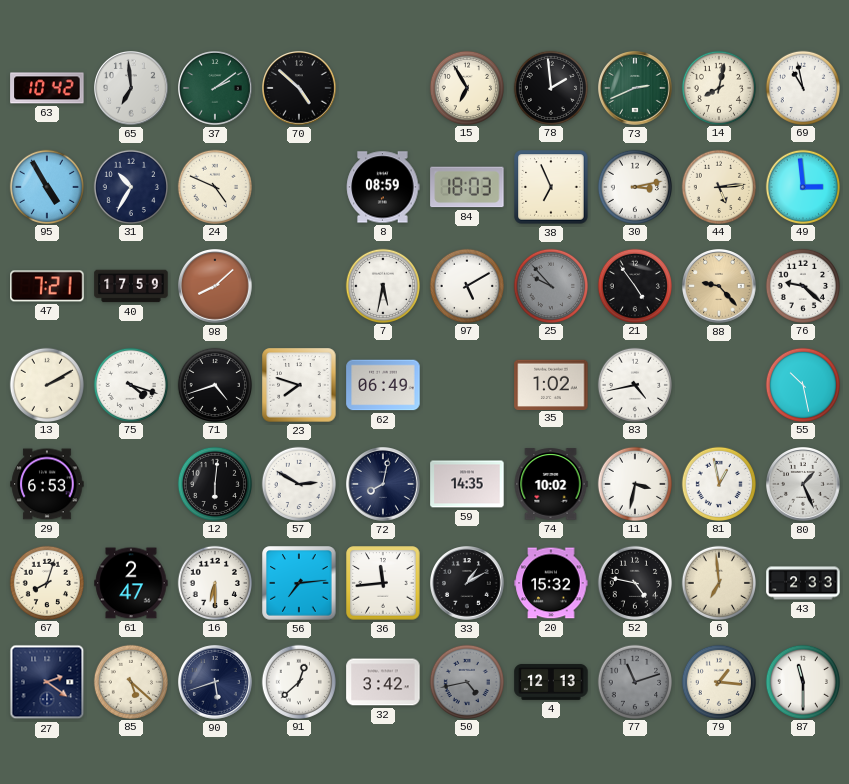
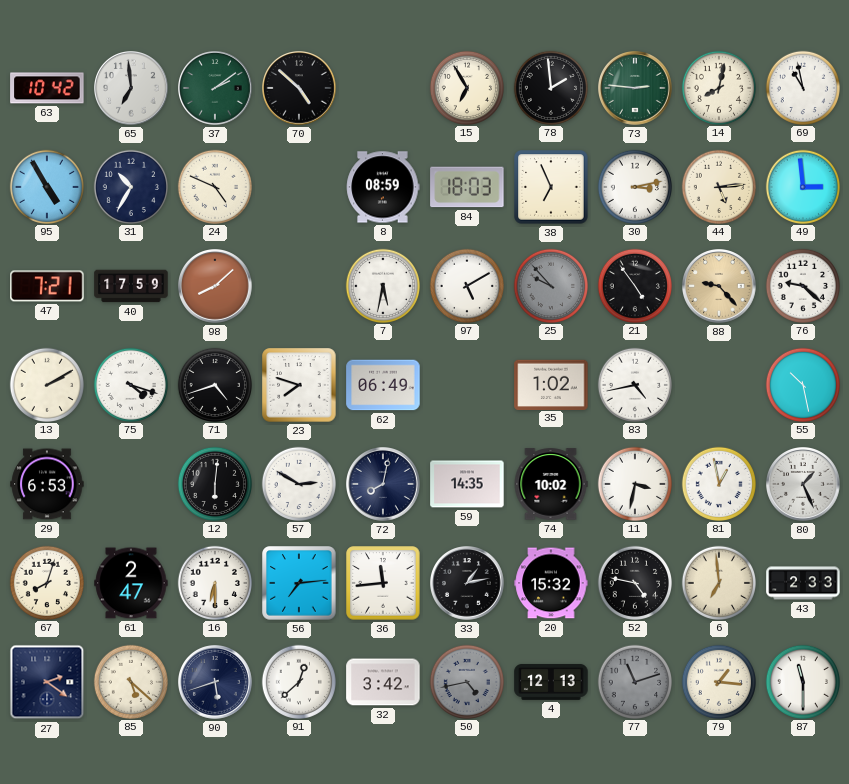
73: 2:41 -> 2:46 (635, 88)
33: 1:10 -> 1:13 (467, 583)
